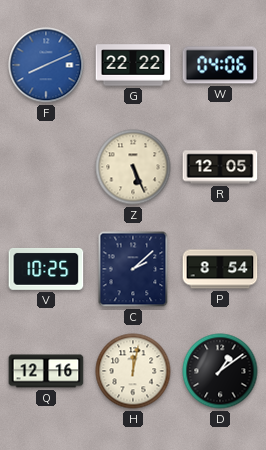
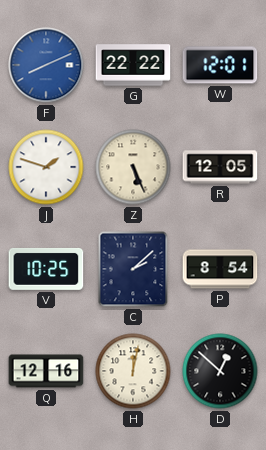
W: 04:06 -> 12:01 (220, 65)
J: none -> 1:48 (46, 167)
D: 1:09 -> 12:52 (220, 371)
